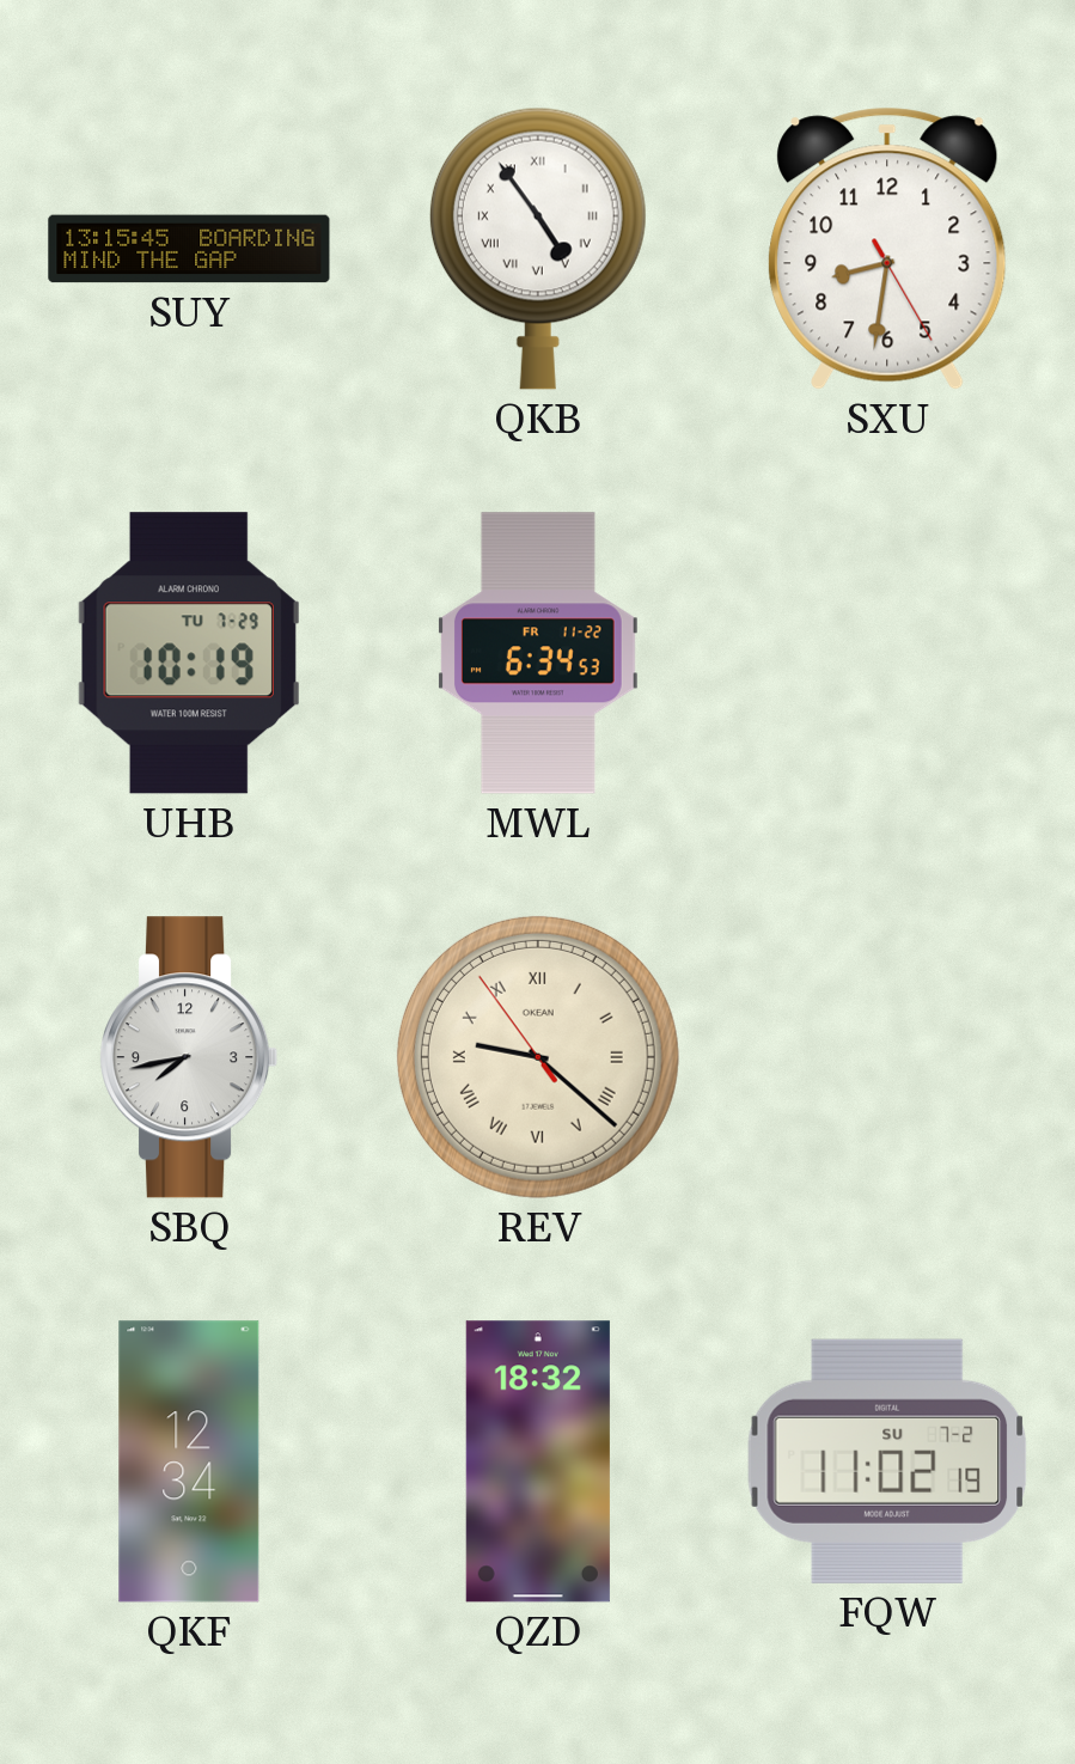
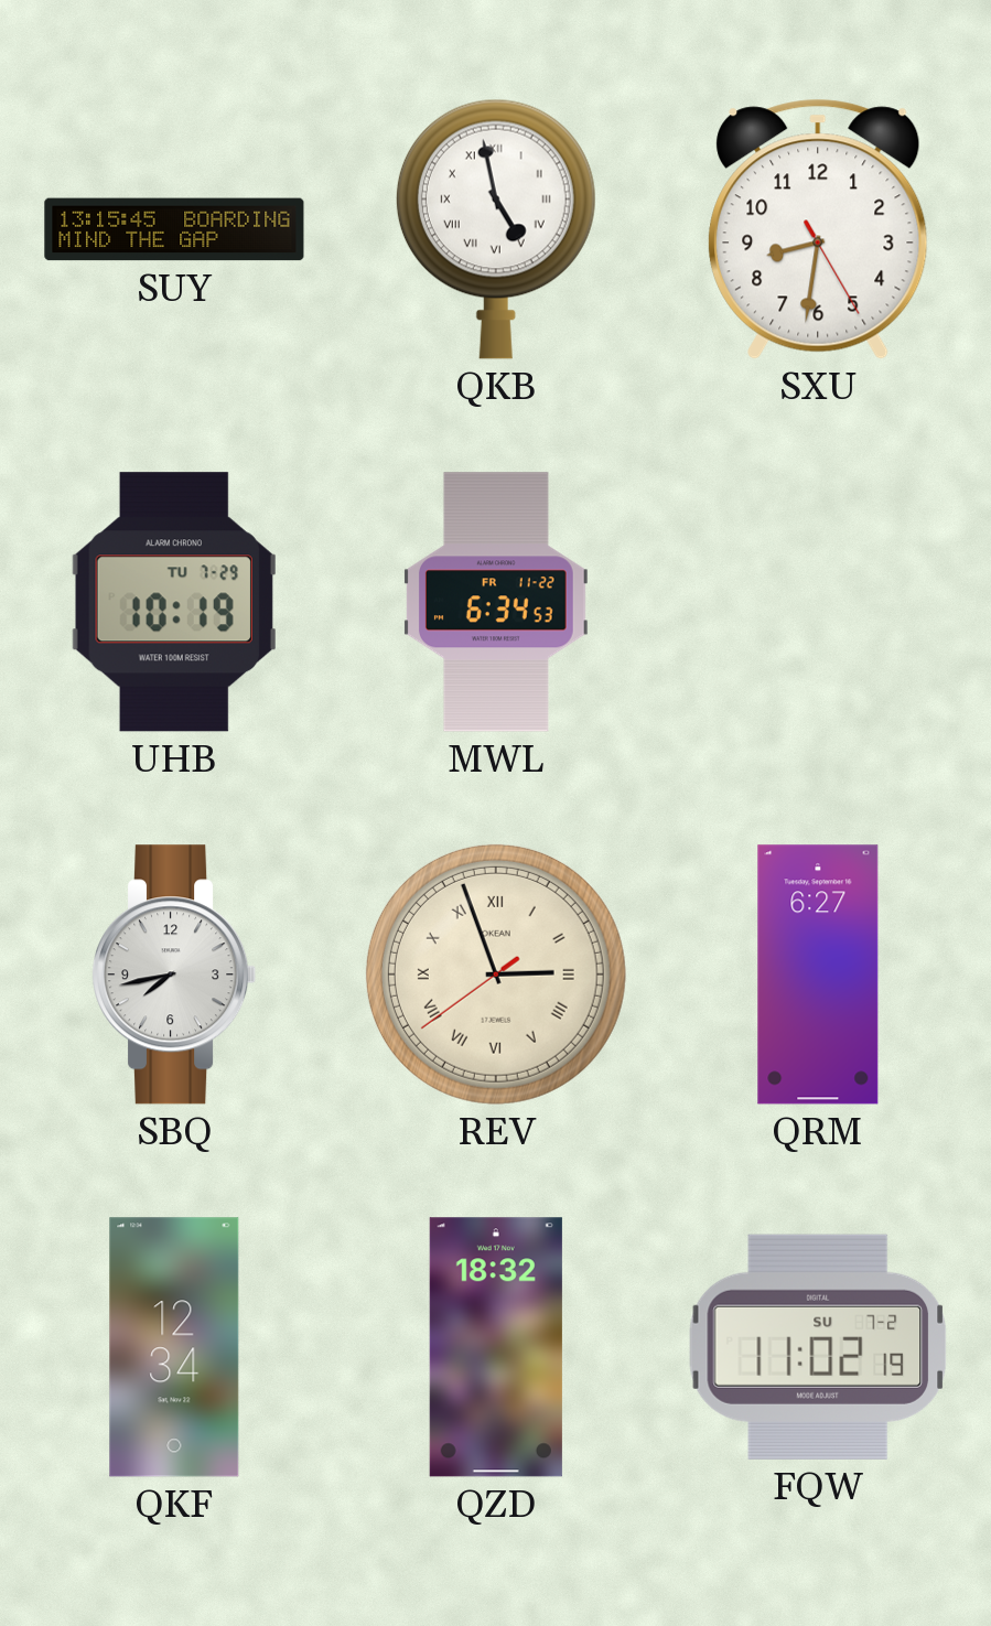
QKB: 4:54 -> 4:58 (496, 229)
REV: 9:21 -> 2:56 (496, 974)
QRM: none -> 6:27 (818, 974)
